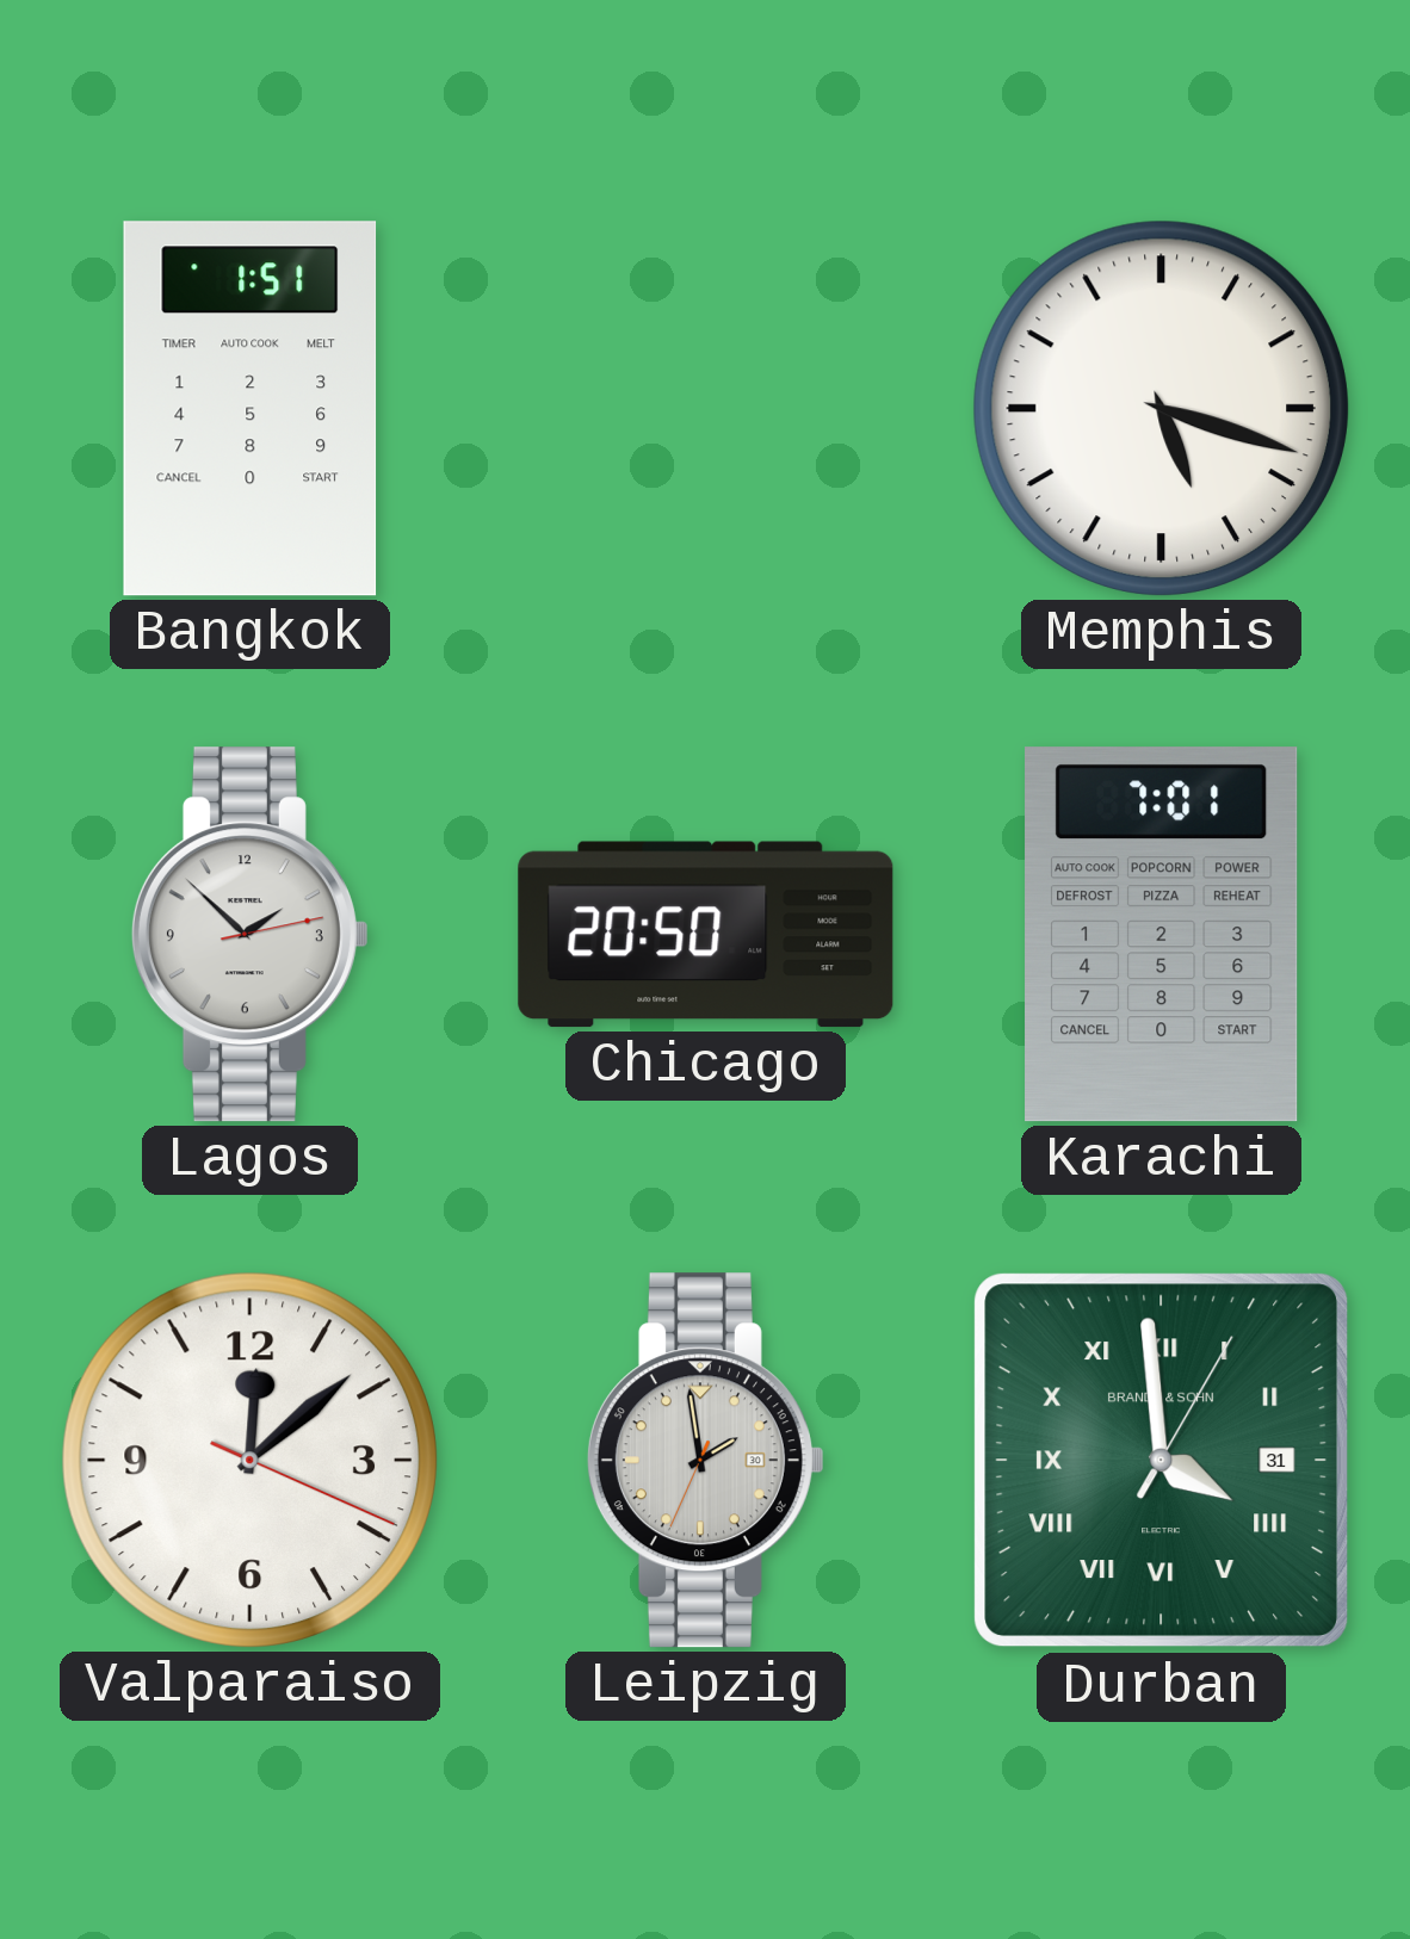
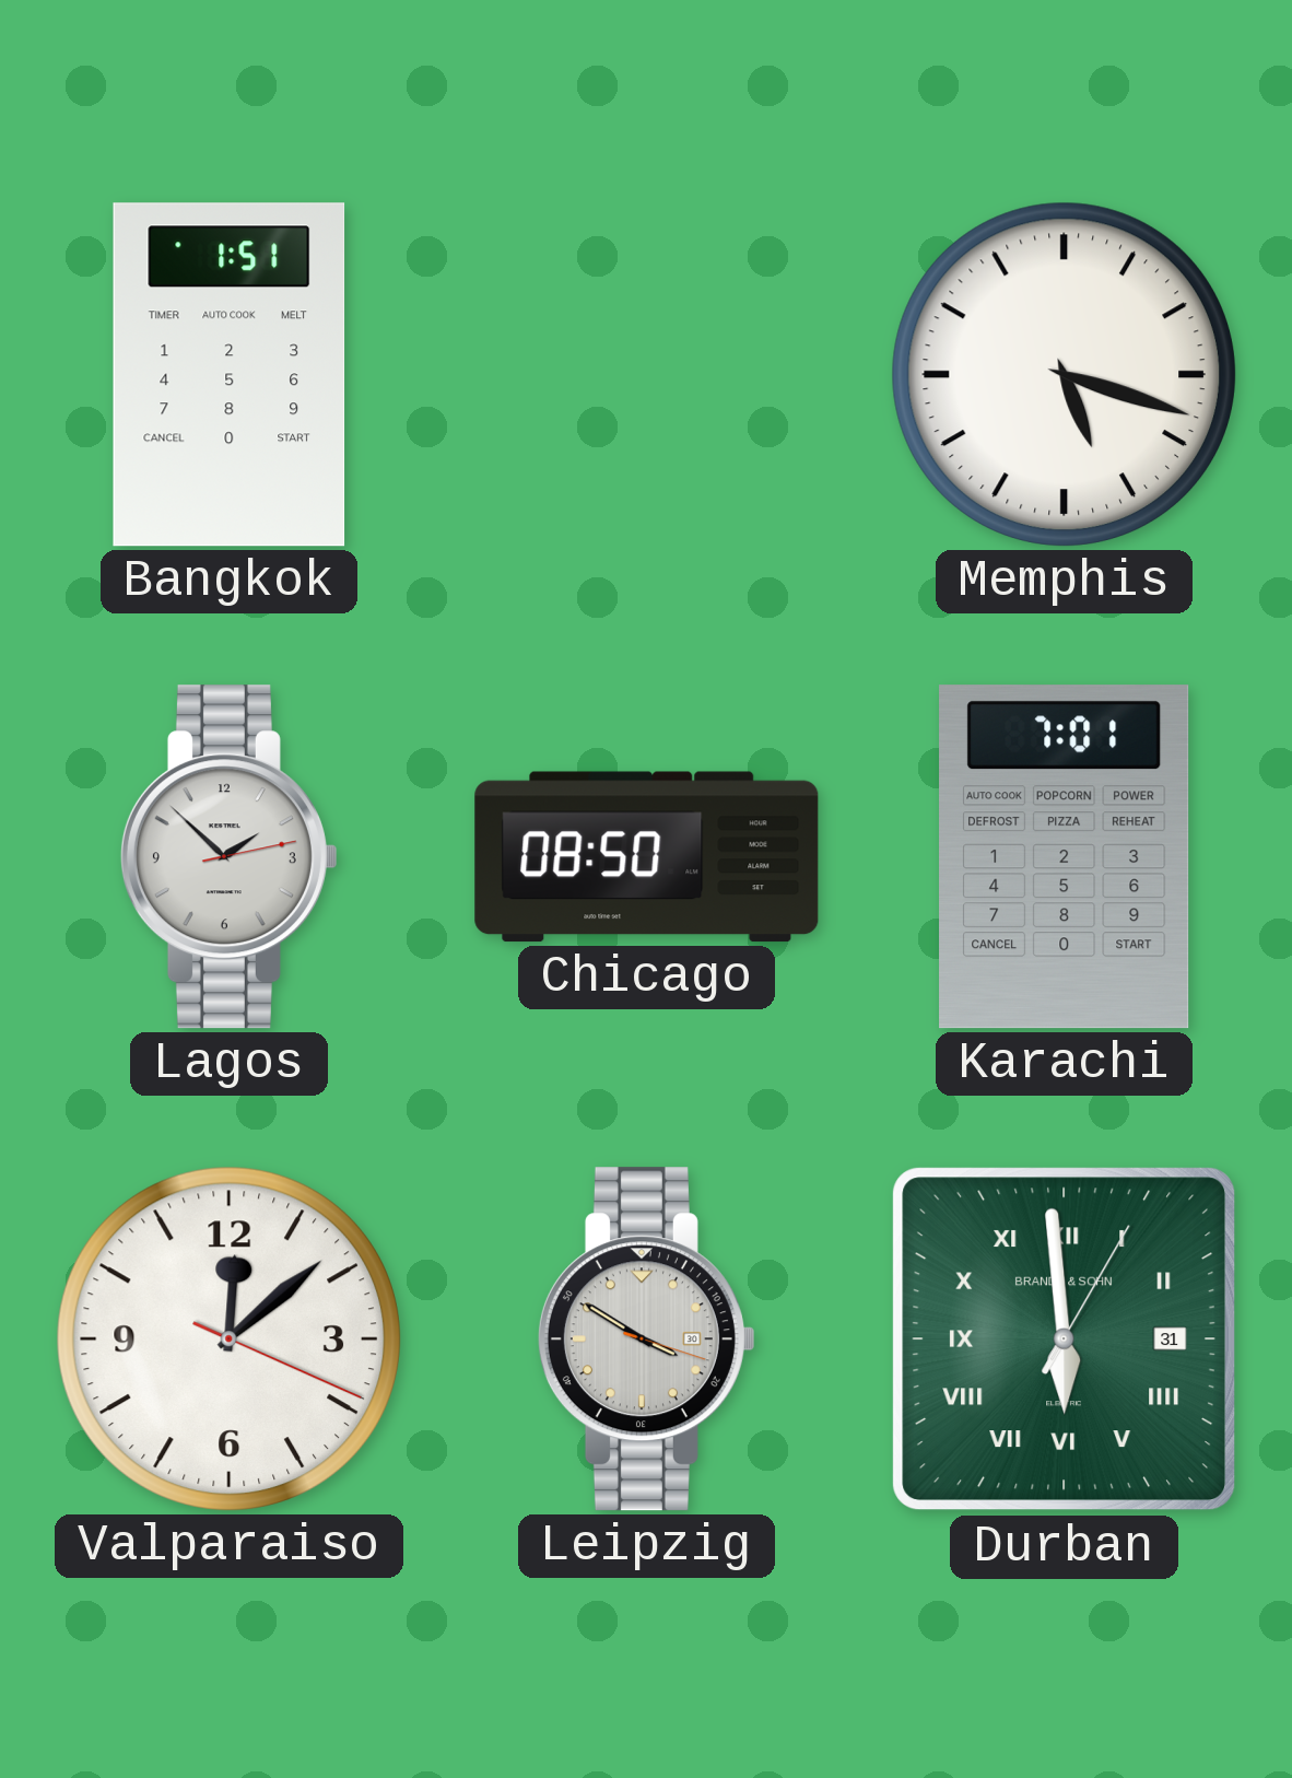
Chicago: 20:50 -> 08:50 (647, 857)
Leipzig: 1:58 -> 3:50 (646, 1340)
Durban: 3:59 -> 5:59 (1065, 1340)
